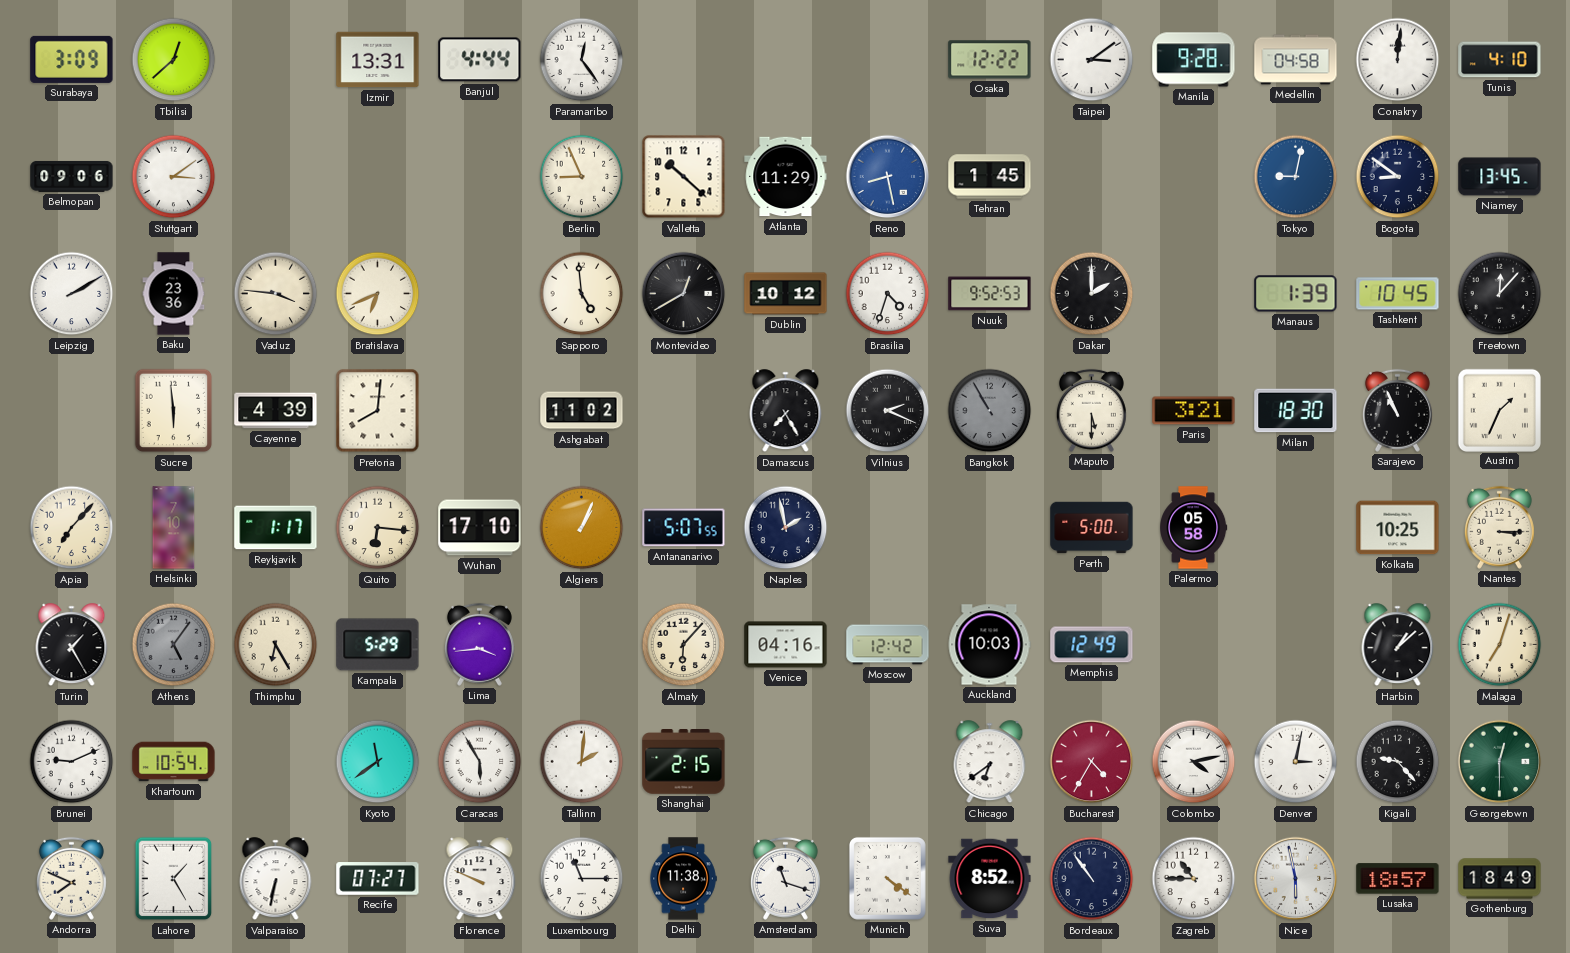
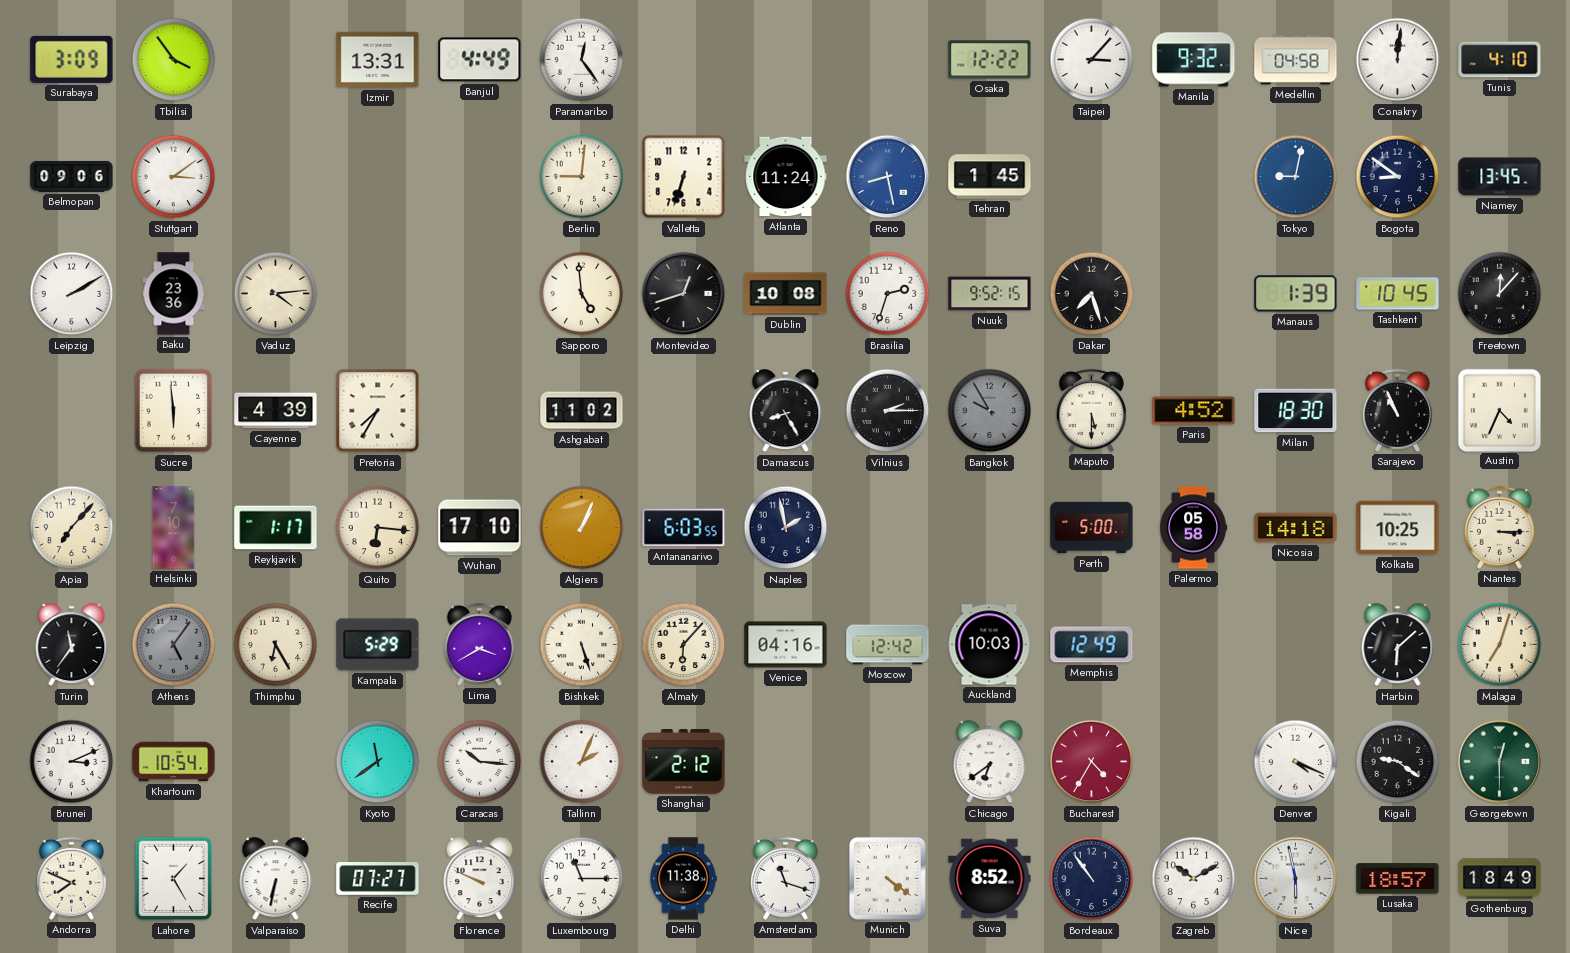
Tbilisi: 12:38 -> 3:54 (174, 60)
Banjul: 4:44 -> 4:49 (480, 60)
Taipei: 3:09 -> 3:07 (1092, 60)
Manila: 9:28 -> 9:32 (1194, 60)
Berlin: 8:56 -> 9:01 (582, 177)
Valletta: 10:22 -> 6:33 (684, 177)
Atlanta: 11:29 -> 11:24 (786, 177)
Vaduz: 3:46 -> 4:14 (276, 294)
Bratislava: 6:41 -> none (378, 294)
Montevideo: 12:40 -> 12:42 (684, 294)
Dublin: 10:12 -> 10:08 (786, 294)
Brasilia: 4:33 -> 2:33 (888, 294)
Nuuk: 9:52:53 -> 9:52:15 (990, 294)
Dakar: 2:00 -> 7:27 (1092, 294)
Pretoria: 8:01 -> 7:35 (378, 411)
Damascus: 7:25 -> 8:25 (786, 411)
Vilnius: 2:19 -> 2:15 (888, 411)
Bangkok: 10:55 -> 9:55 (990, 411)
Paris: 3:21 -> 4:52 (1194, 411)
Austin: 1:34 -> 4:34 (1499, 410)
Antananarivo: 5:07 -> 6:03 (684, 528)
Nicosia: none -> 14:18 (1296, 528)
Turin: 1:25 -> 11:36 (72, 645)
Lima: 3:44 -> 3:40 (479, 644)
Bishkek: none -> 5:27 (582, 645)
Harbin: 1:08 -> 6:08 (1398, 645)
Brunei: 9:11 -> 3:11 (72, 762)
Caracas: 5:55 -> 10:16 (480, 762)
Tallinn: 2:01 -> 2:04 (582, 762)
Shanghai: 2:15 -> 2:12 (684, 762)
Colombo: 4:13 -> none (1194, 762)
Denver: 3:02 -> 4:19 (1296, 762)
Kigali: 9:23 -> 9:21 (1398, 762)
Zagreb: 10:45 -> 10:10 (1194, 879)
